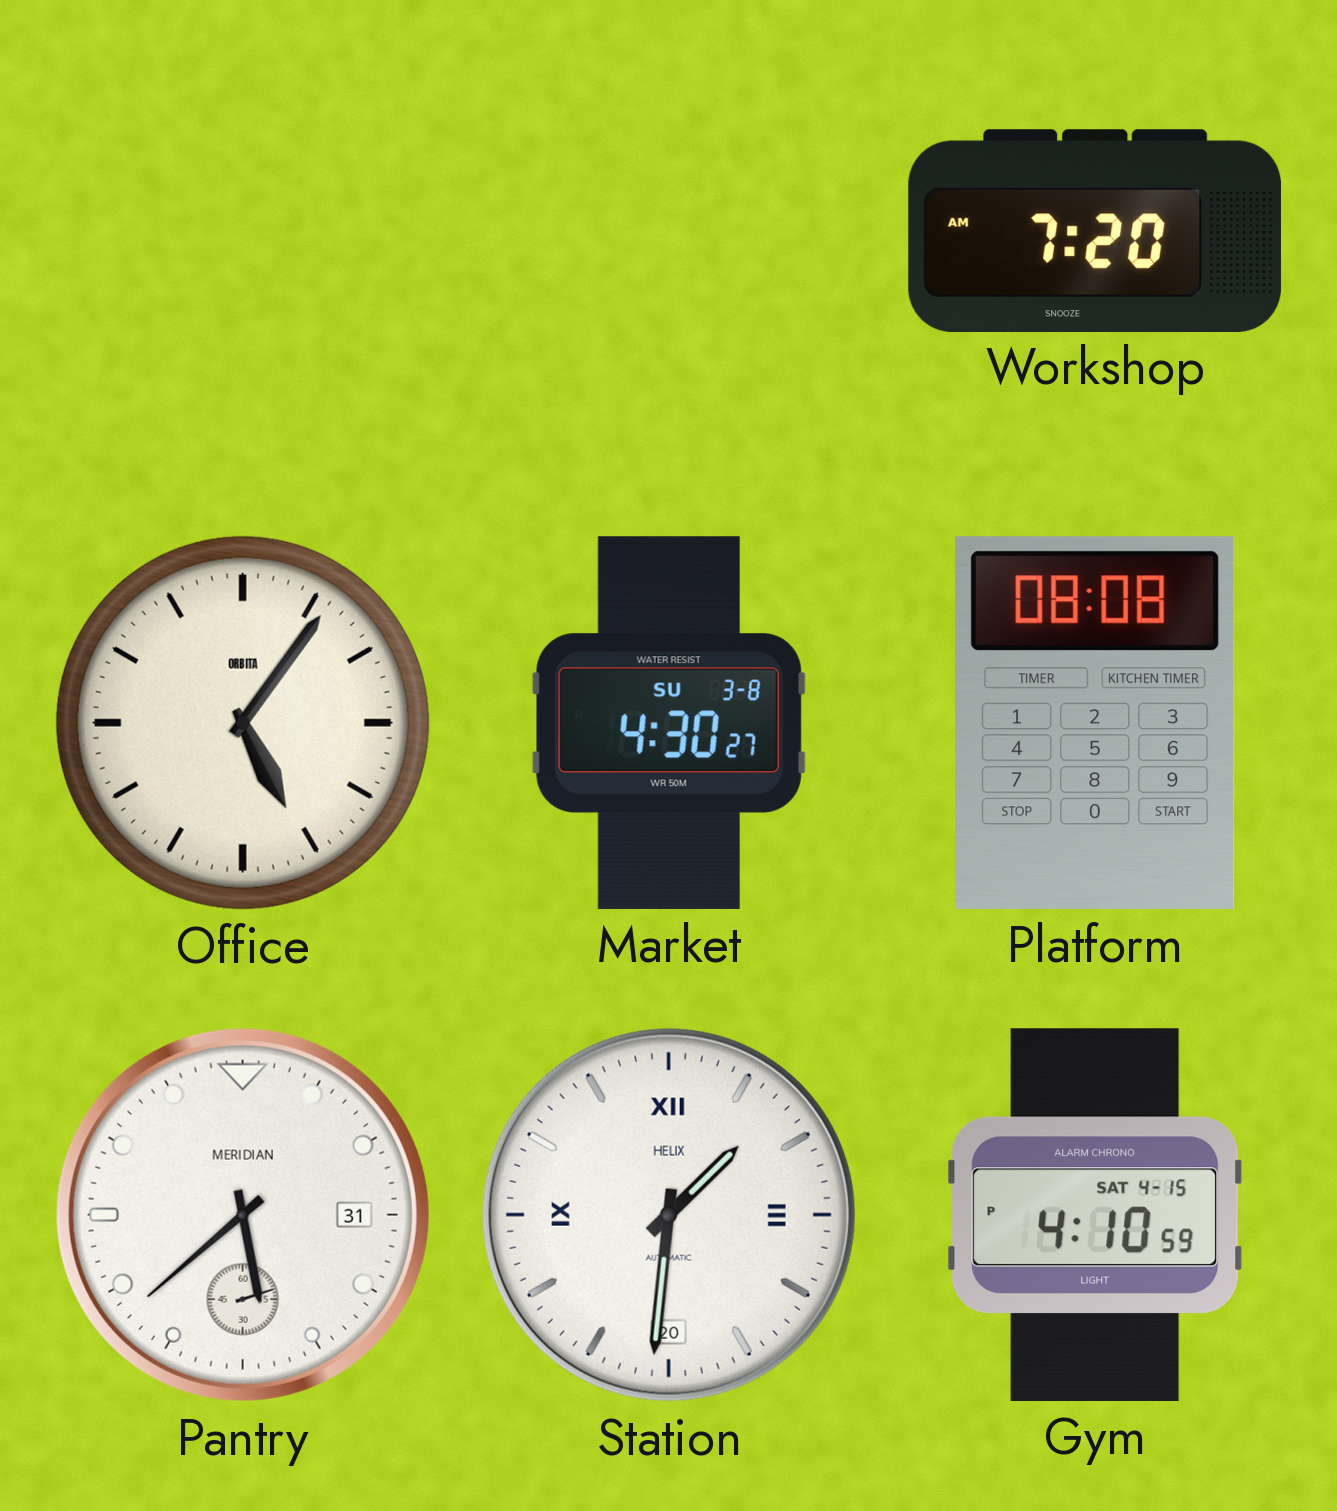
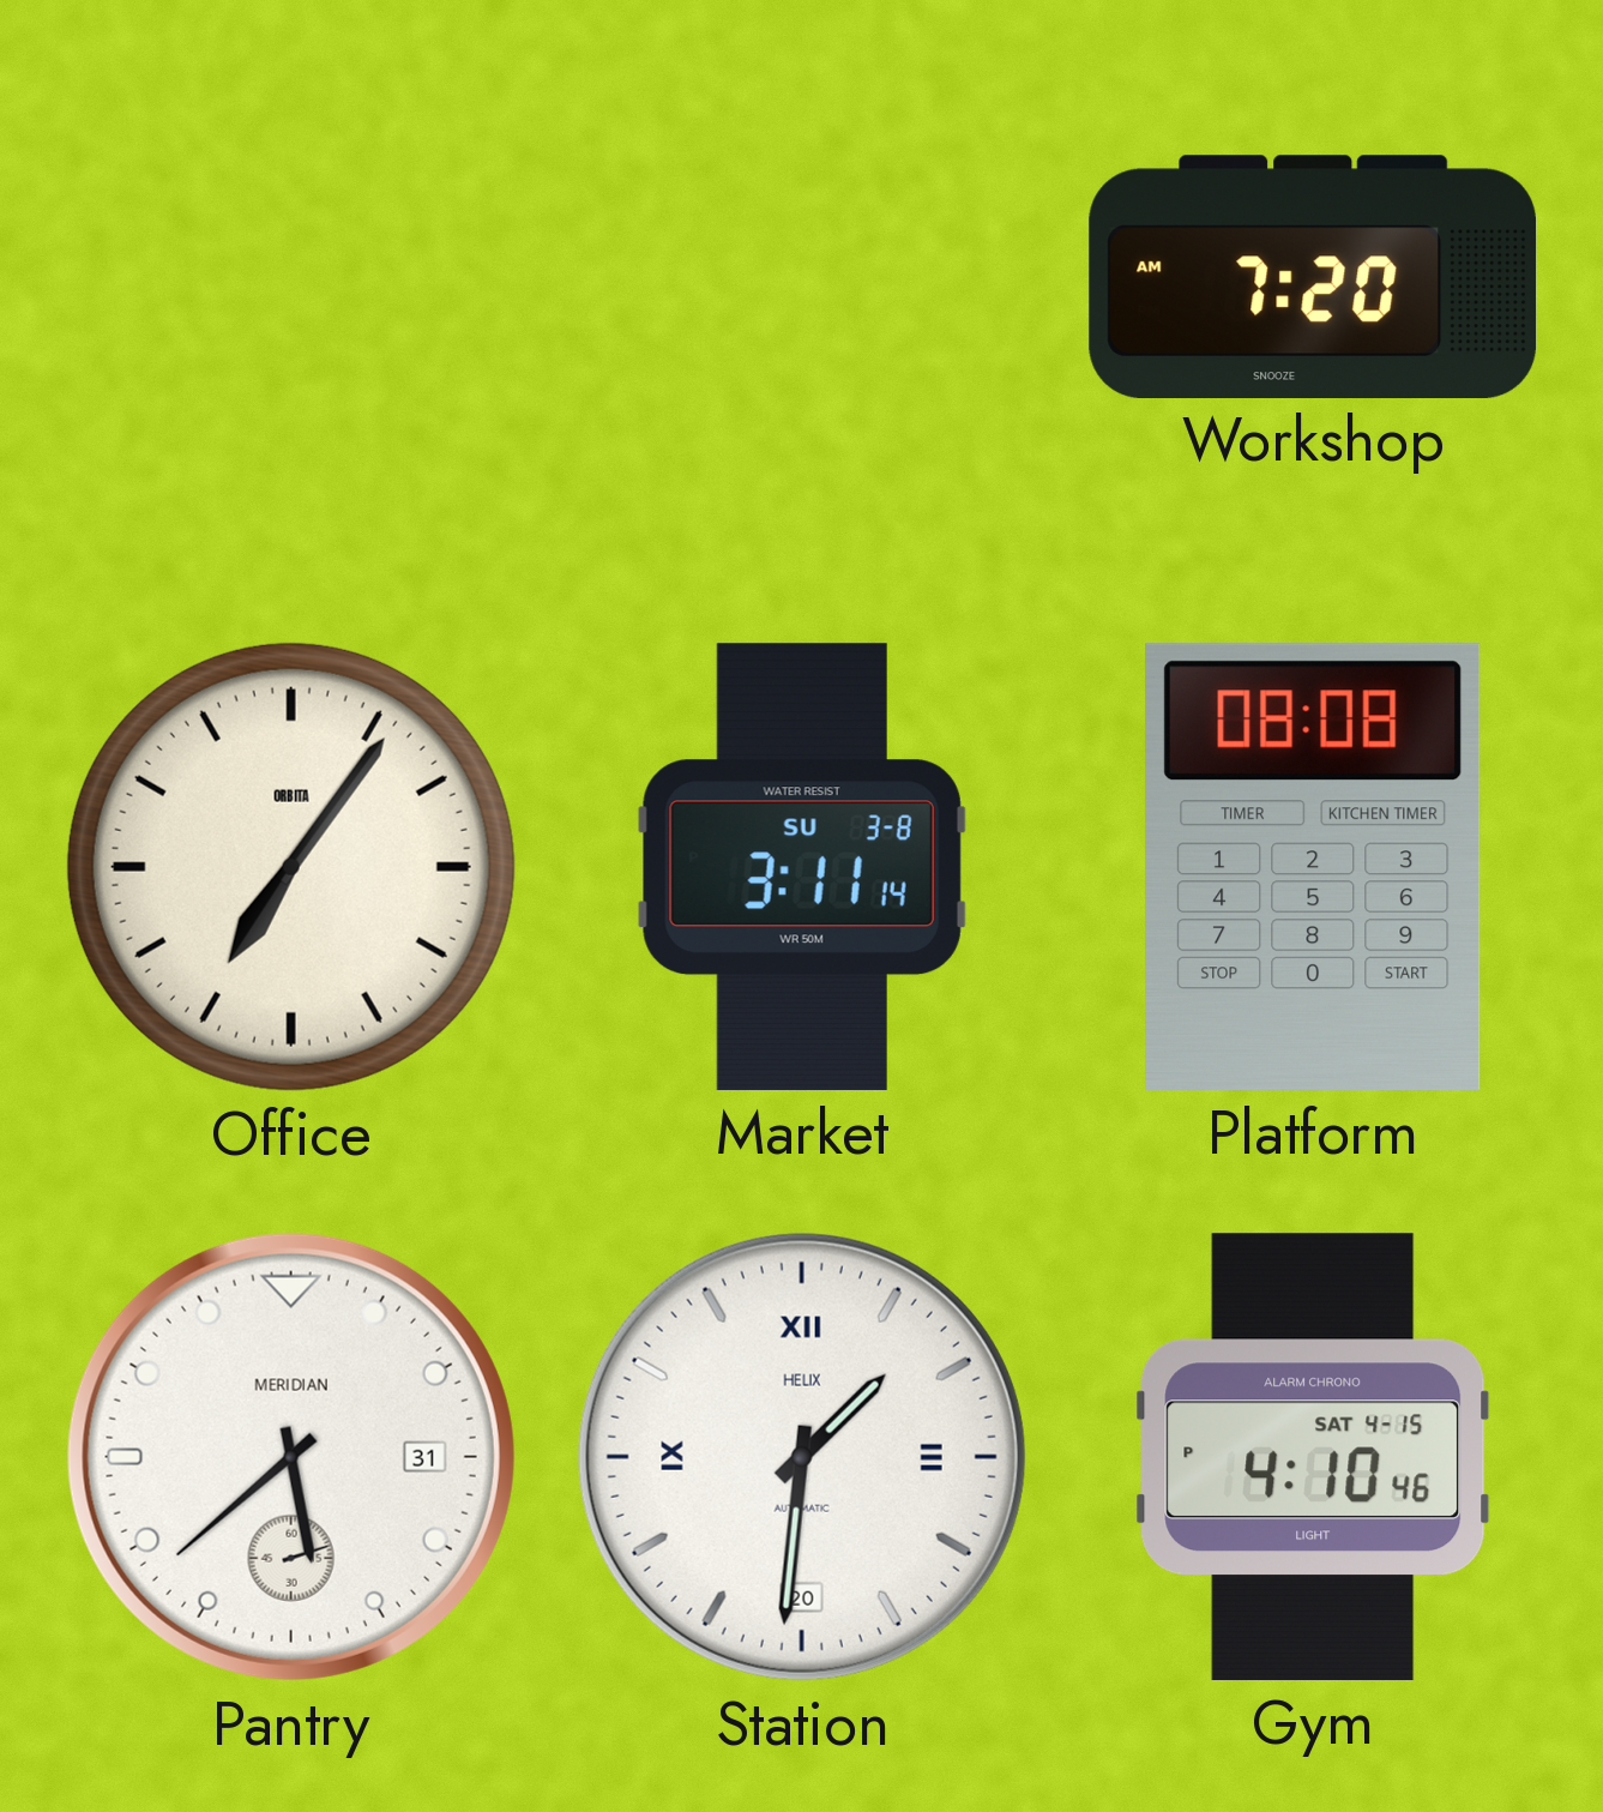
Office: 5:06 -> 7:06 (291, 867)
Market: 4:30 -> 3:11 (802, 867)
Gym: 4:10:59 PM -> 4:10:46 PM (1313, 1457)
